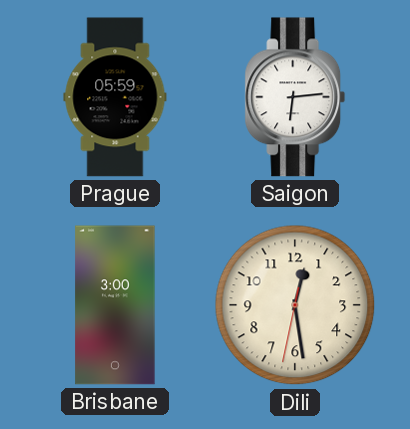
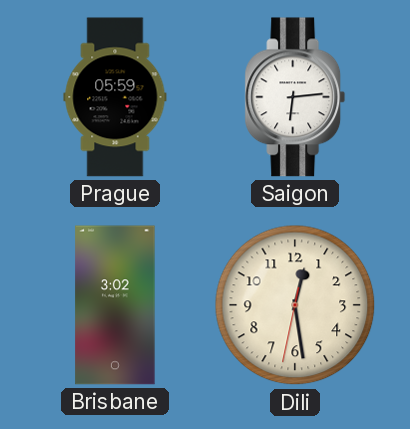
Brisbane: 3:00 -> 3:02 (115, 305)
